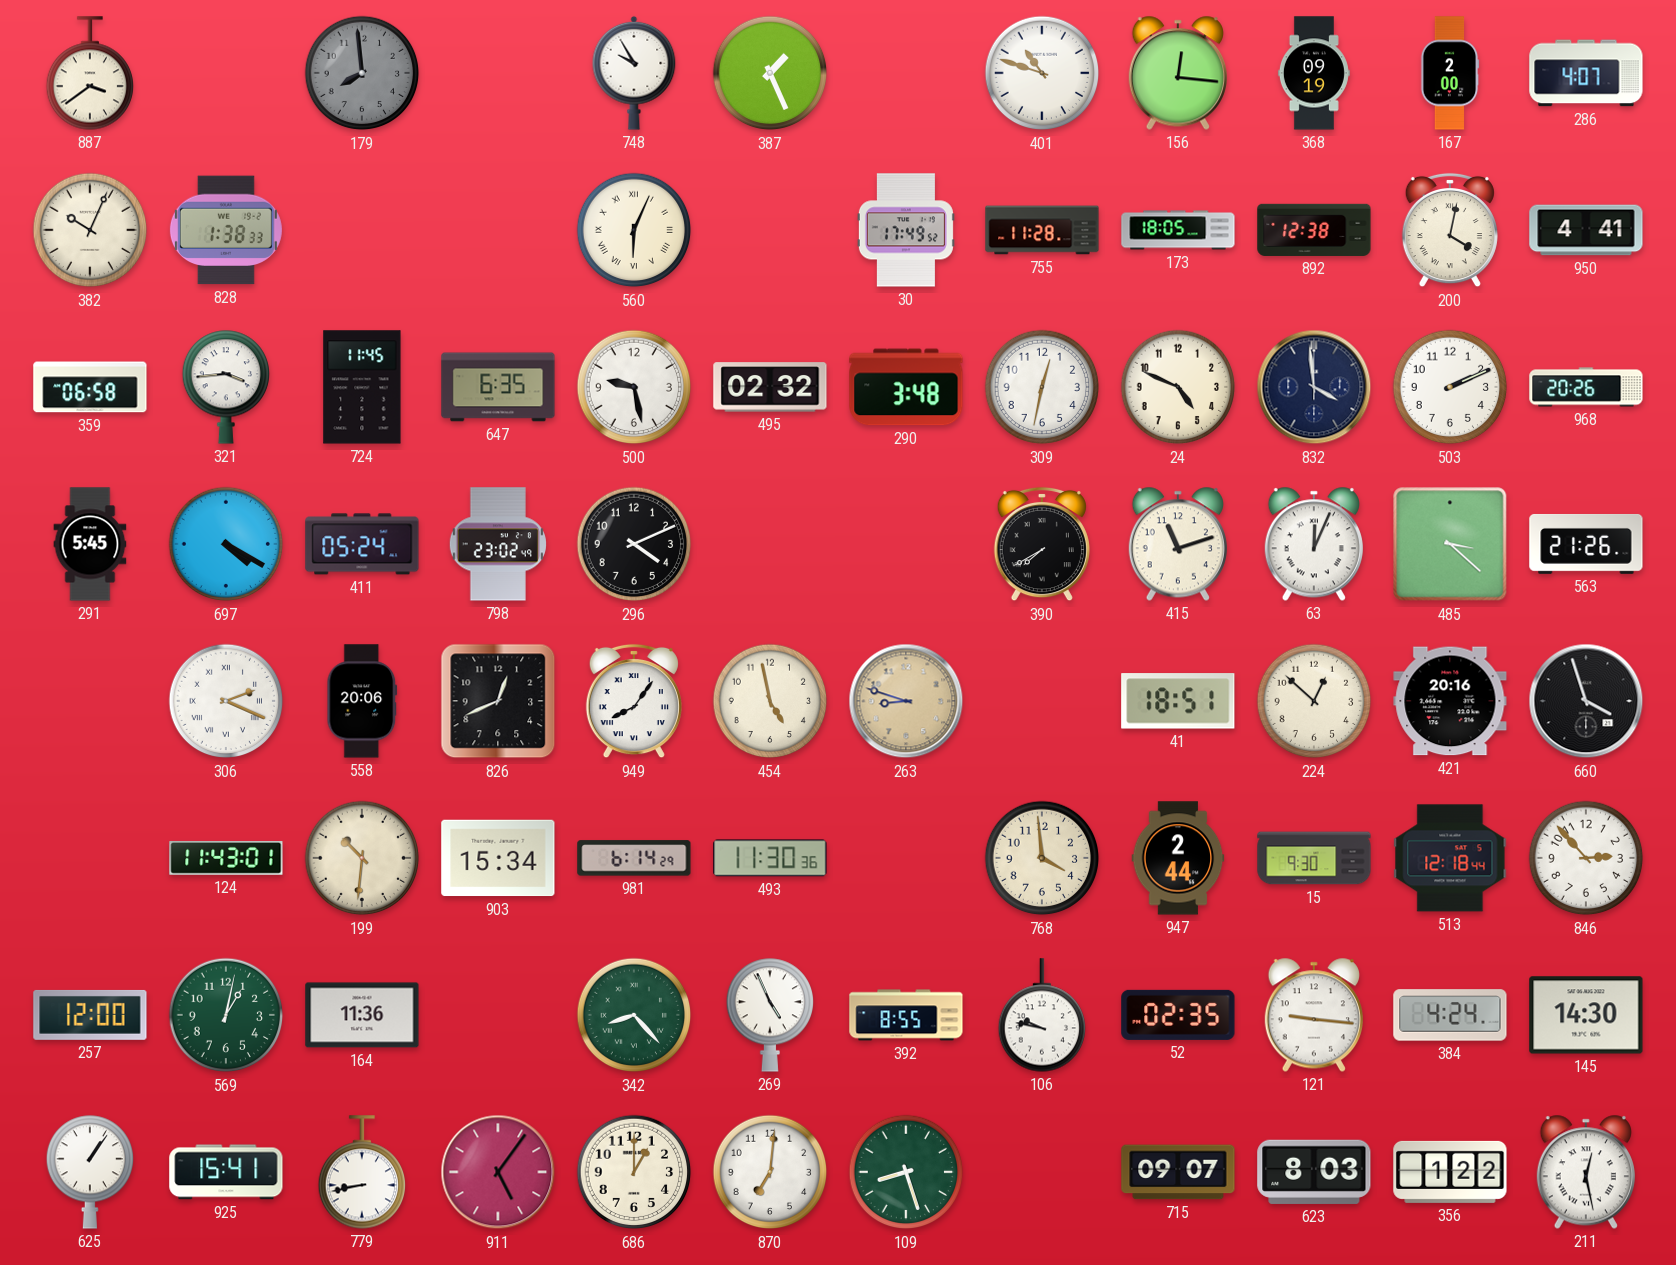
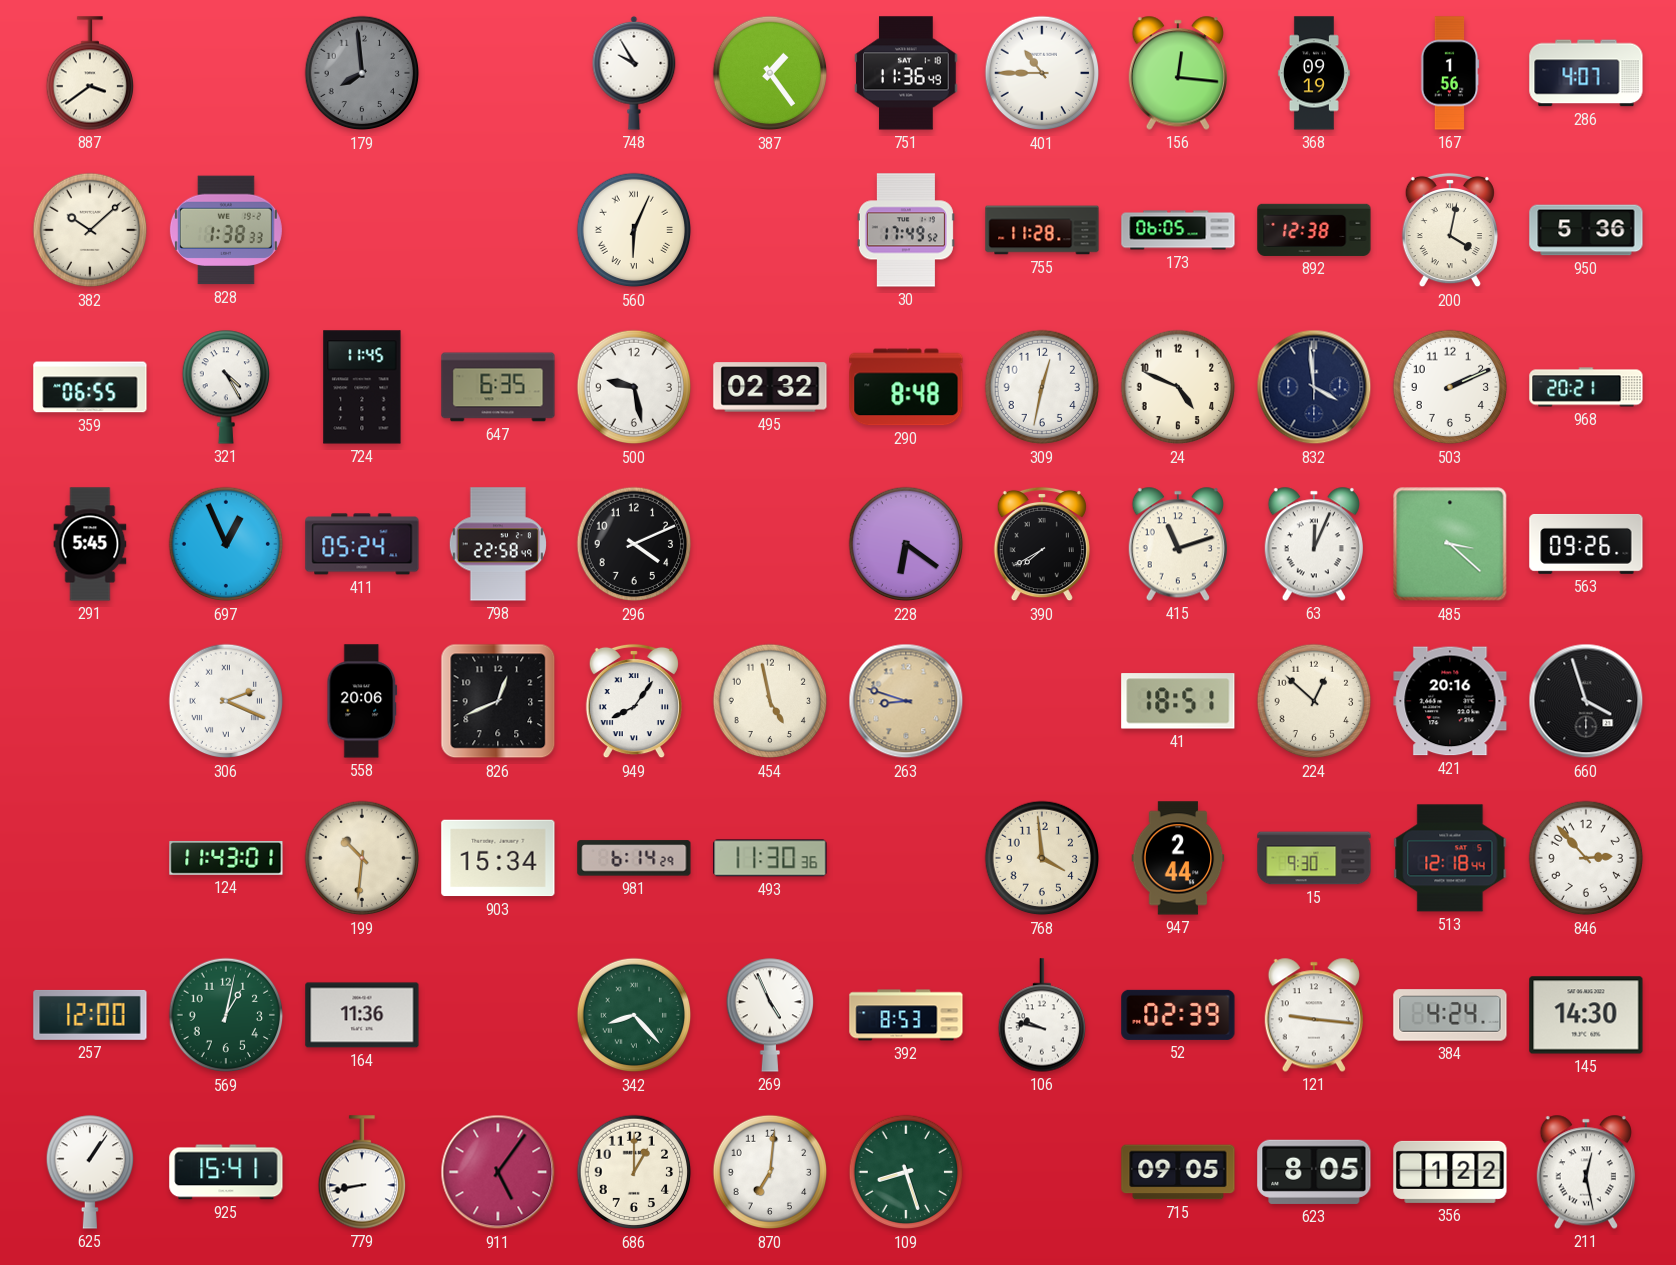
387: 1:26 -> 1:24 (770, 73)
751: none -> 11:36 (906, 73)
401: 10:48 -> 10:45 (1042, 73)
167: 2:00 -> 1:56 (1450, 73)
382: 10:04 -> 10:08 (90, 230)
173: 18:05 -> 06:05 (1178, 230)
950: 4:41 -> 5:36 (1586, 230)
359: 06:58 -> 06:55 (90, 387)
321: 3:44 -> 4:25 (225, 387)
290: 3:48 -> 8:48 (906, 387)
968: 20:26 -> 20:21 (1586, 387)
697: 4:20 -> 12:56 (226, 544)
798: 23:02 -> 22:58 (498, 544)
228: none -> 6:21 (906, 544)
563: 21:26 -> 09:26 (1586, 544)
392: 8:55 -> 8:53 (906, 1015)
52: 02:35 -> 02:39 (1178, 1015)
715: 09:07 -> 09:05 (1178, 1172)
623: 8:03 -> 8:05 (1314, 1172)
